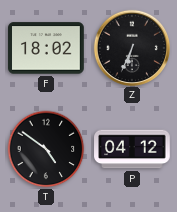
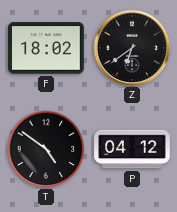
Z: 6:34 -> 6:39 (131, 47)
